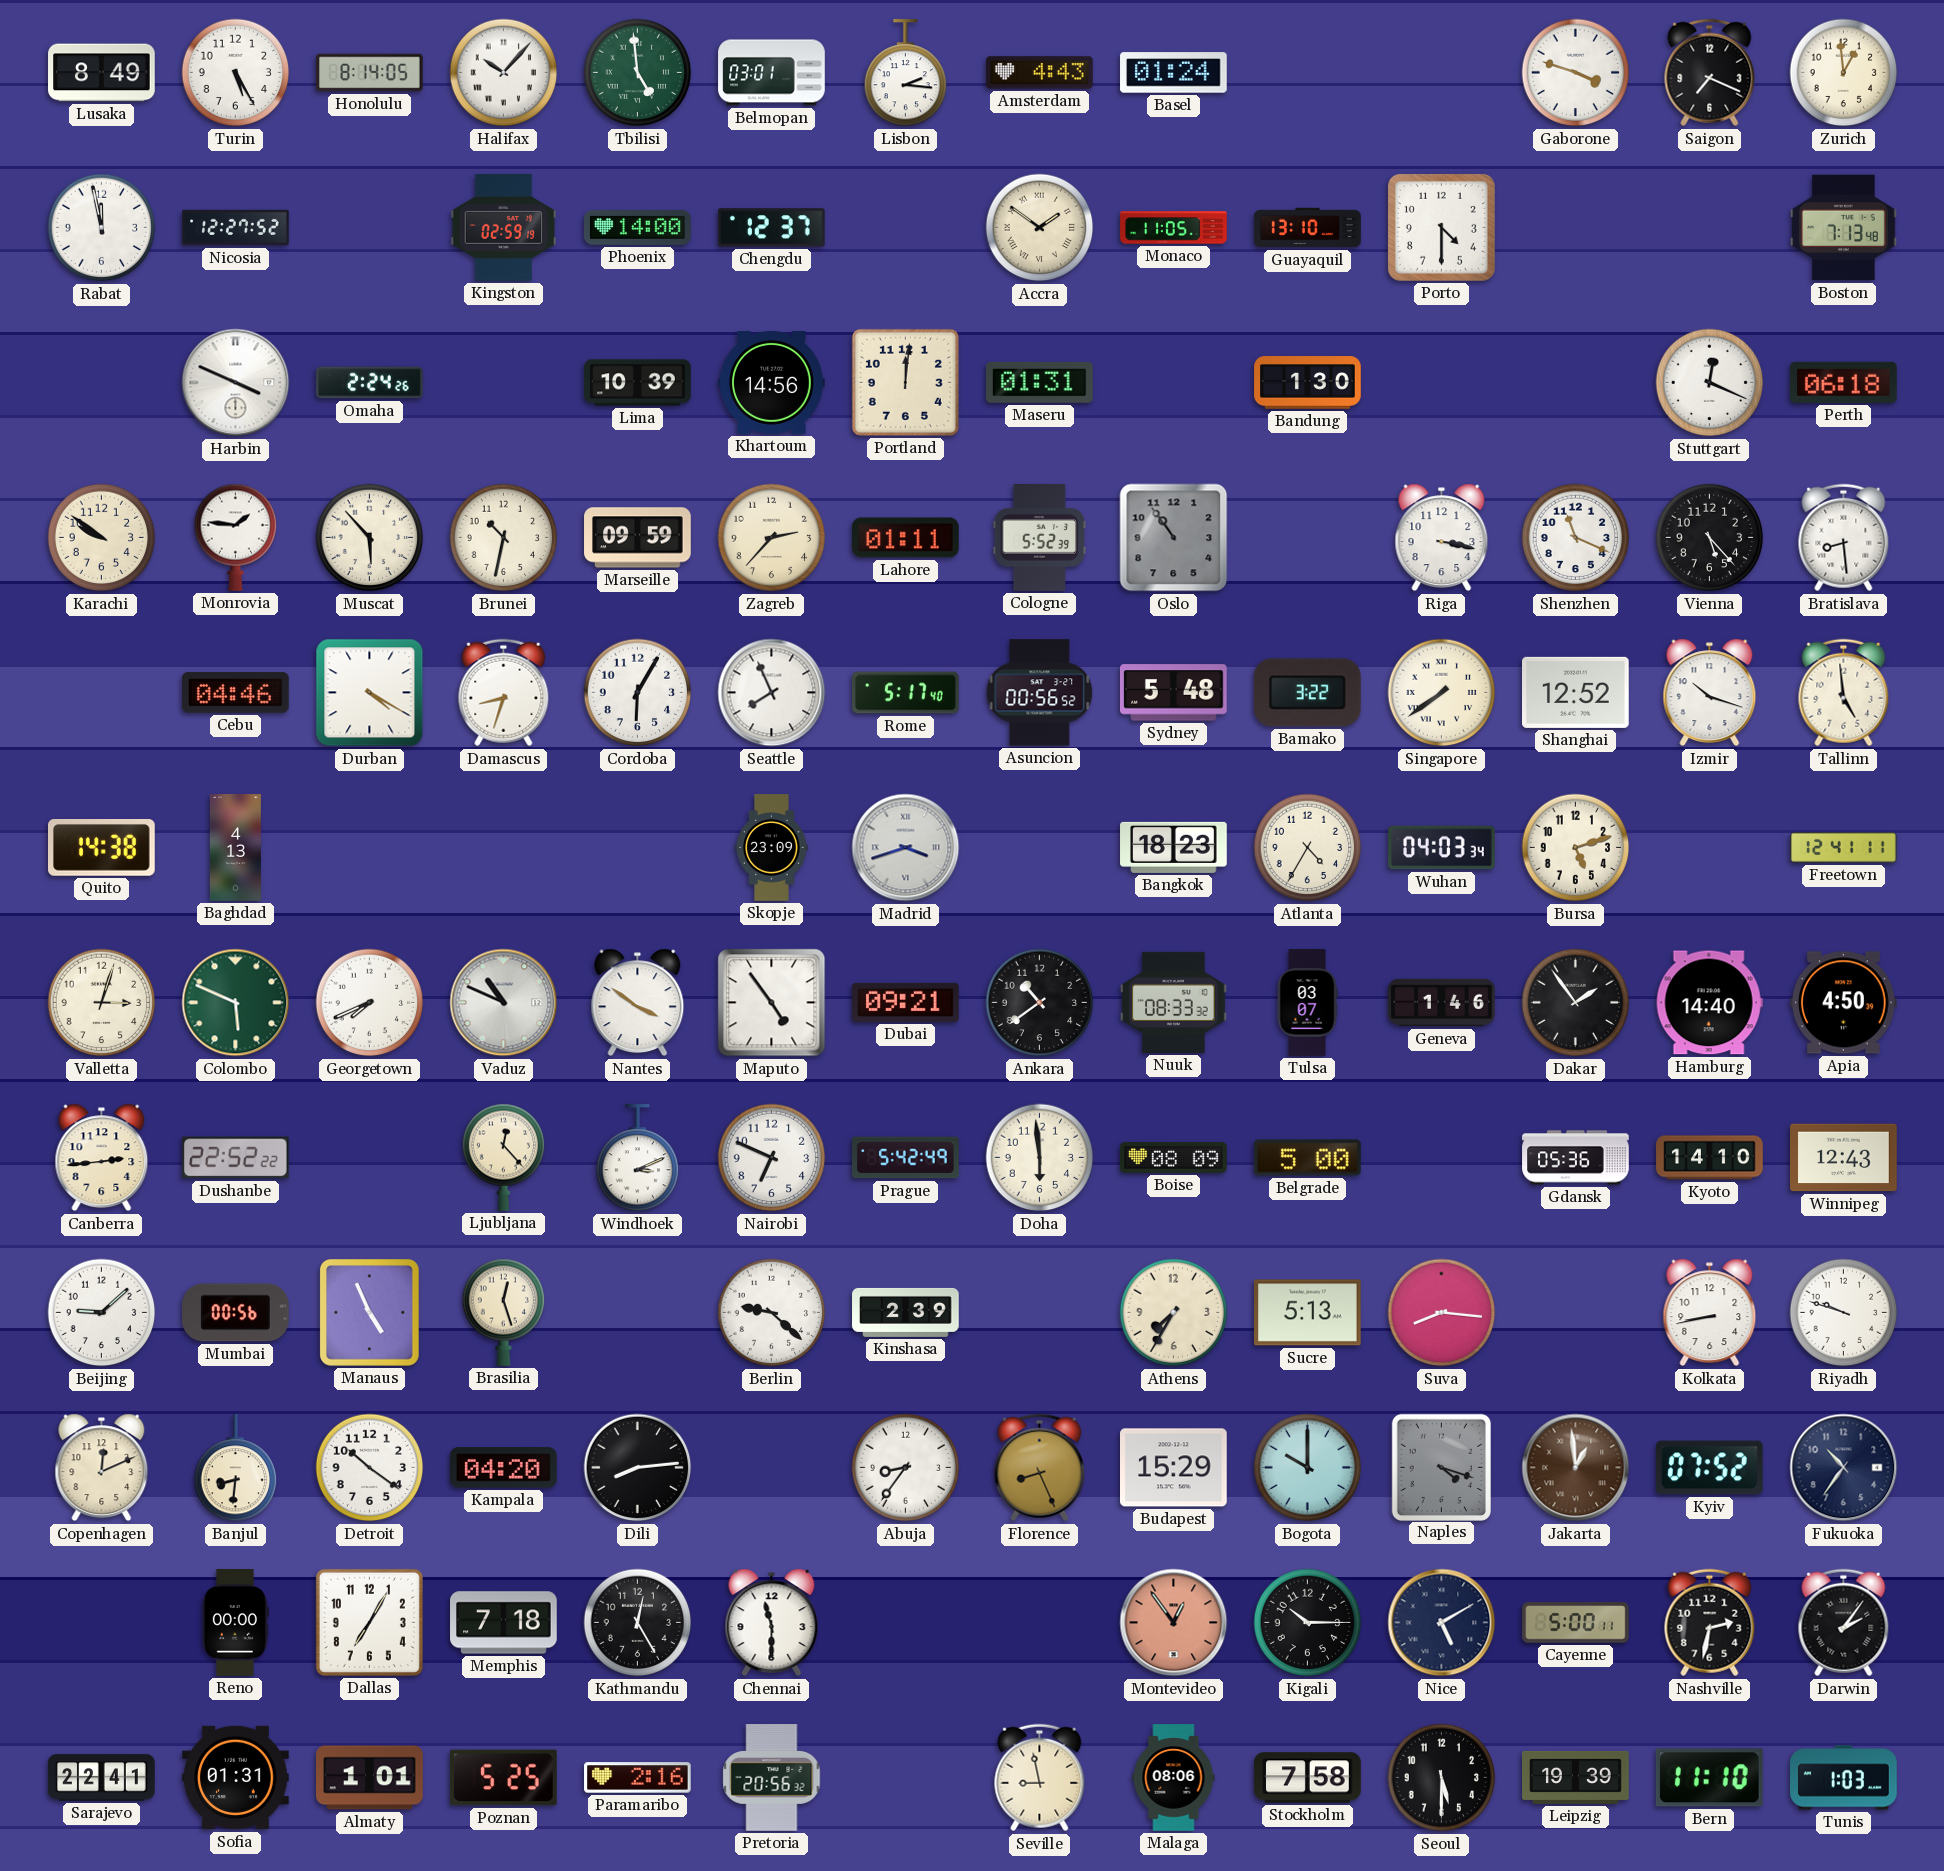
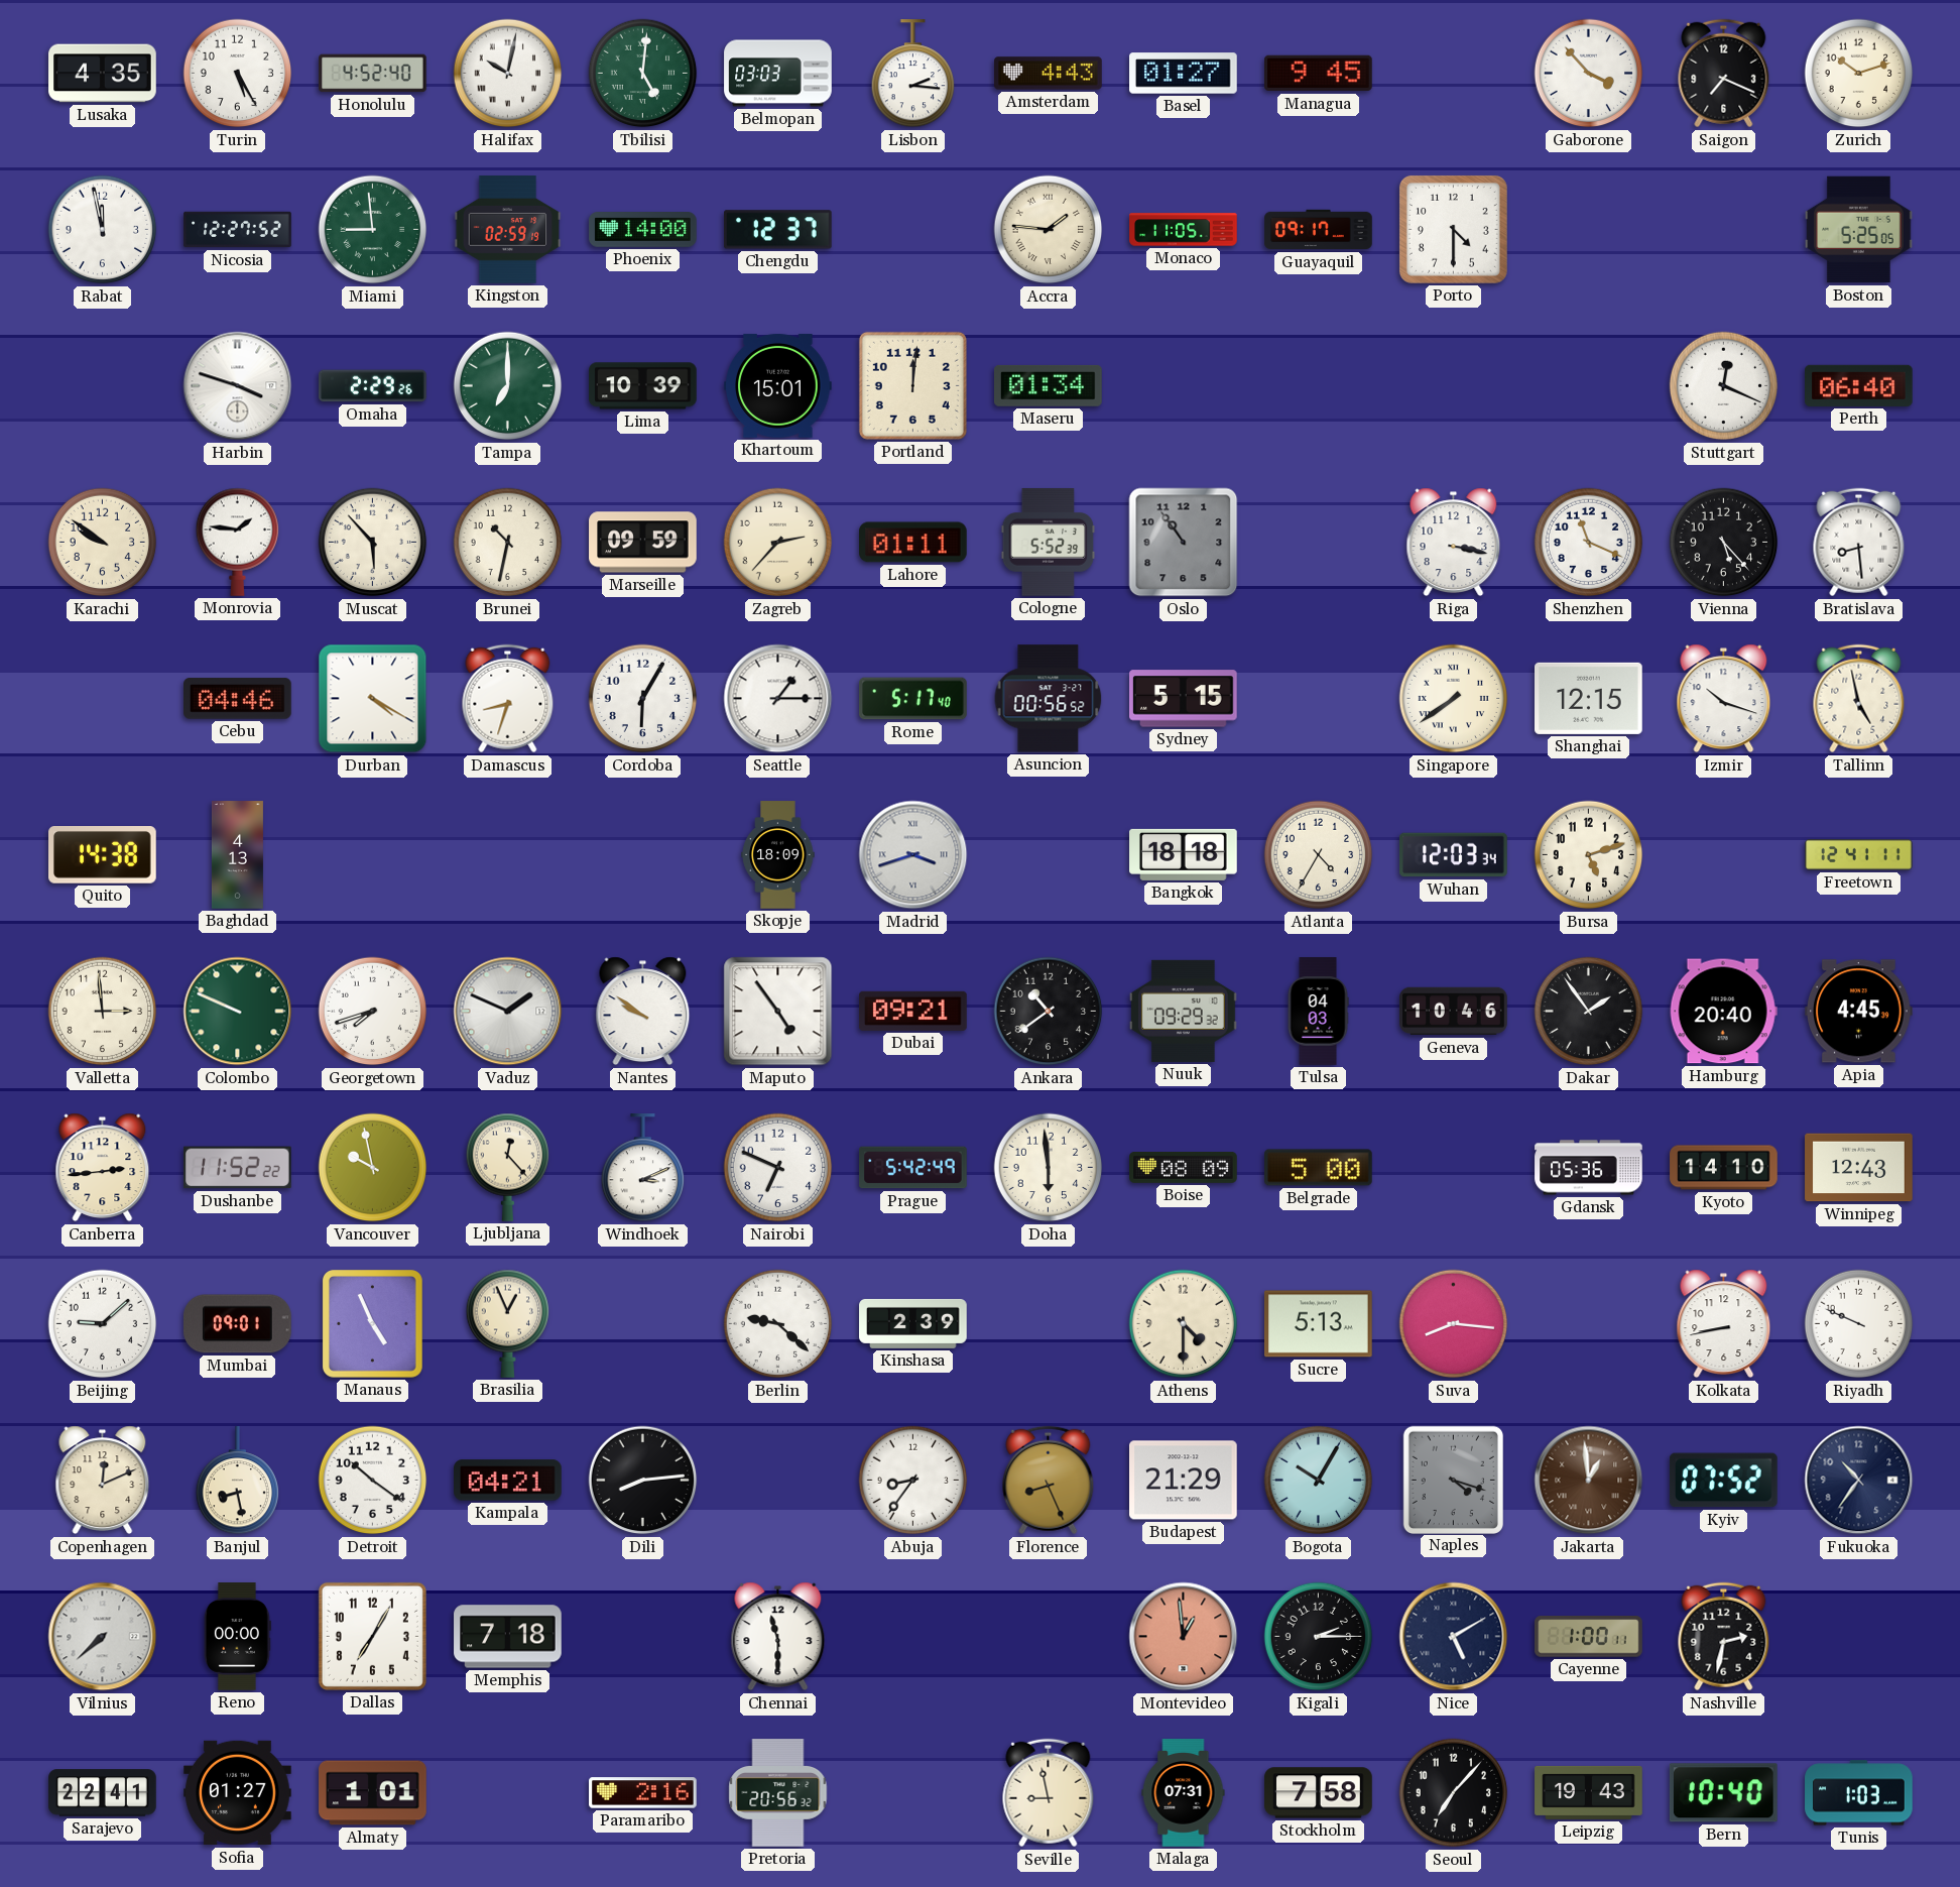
Lusaka: 8:49 -> 4:35 (103, 74)
Honolulu: 8:14 -> 4:52 (373, 74)
Halifax: 10:07 -> 10:02 (508, 74)
Tbilisi: 4:59 -> 5:01 (643, 74)
Belmopan: 03:01 -> 03:03 (778, 74)
Basel: 01:24 -> 01:27 (1184, 74)
Managua: none -> 9:45 (1319, 74)
Gaborone: 3:48 -> 3:53 (1589, 74)
Zurich: 12:59 -> 10:12 (1859, 74)
Miami: none -> 8:59 (373, 230)
Accra: 1:51 -> 1:46 (1049, 230)
Guayaquil: 13:10 -> 09:17 (1319, 230)
Boston: 7:13 -> 5:25 (1859, 230)
Harbin: 3:49 -> 3:48 (238, 386)
Omaha: 2:24 -> 2:29 (373, 386)
Tampa: none -> 7:00 (508, 386)
Khartoum: 14:56 -> 15:01 (778, 385)
Maseru: 01:31 -> 01:34 (1049, 385)
Bandung: 1:30 -> none (1308, 383)
Perth: 06:18 -> 06:40 (1859, 385)
Seattle: 7:56 -> 1:15 (778, 699)
Sydney: 5:48 -> 5:15 (1184, 699)
Bamako: 3:22 -> none (1307, 693)
Shanghai: 12:52 -> 12:15 (1589, 698)
Tallinn: 4:59 -> 4:58 (1859, 699)
Skopje: 23:09 -> 18:09 (778, 855)
Bangkok: 18:23 -> 18:18 (1184, 854)
Wuhan: 04:03 -> 12:03 (1454, 855)
Valletta: 3:03 -> 2:59 (103, 1012)
Colombo: 5:49 -> 9:49 (238, 1012)
Georgetown: 7:41 -> 7:42 (373, 1012)
Vaduz: 10:49 -> 1:49 (508, 1012)
Nantes: 3:51 -> 9:51 (643, 1012)
Nuuk: 08:33 -> 09:29 (1184, 1011)
Tulsa: 03:07 -> 04:03 (1318, 1012)
Geneva: 1:46 -> 10:46 (1454, 1012)
Hamburg: 14:40 -> 20:40 (1723, 1012)
Apia: 4:50 -> 4:45 (1859, 1012)
Dushanbe: 22:52 -> 11:52 (238, 1168)
Vancouver: none -> 9:58 (373, 1168)
Mumbai: 00:56 -> 09:01 (238, 1324)
Brasilia: 12:27 -> 12:56 (508, 1323)
Athens: 7:35 -> 4:30 (1184, 1324)
Riyadh: 9:48 -> 9:49 (1859, 1324)
Banjul: 8:31 -> 8:28 (238, 1481)
Kampala: 04:20 -> 04:21 (508, 1481)
Budapest: 15:29 -> 21:29 (1184, 1481)
Bogota: 10:00 -> 10:05 (1319, 1481)
Vilnius: none -> 7:38 (103, 1637)
Kathmandu: 12:25 -> none (638, 1623)
Montevideo: 12:54 -> 12:59 (1184, 1637)
Kigali: 10:15 -> 2:15 (1319, 1637)
Cayenne: 5:00 -> 1:00 (1589, 1637)
Darwin: 2:06 -> none (1844, 1623)
Sofia: 01:31 -> 01:27 (238, 1793)
Poznan: 5:25 -> none (504, 1778)
Malaga: 08:06 -> 07:31 (1184, 1793)
Seoul: 5:30 -> 7:07 (1454, 1793)
Leipzig: 19:39 -> 19:43 (1589, 1792)
Bern: 11:10 -> 10:40 (1723, 1793)
